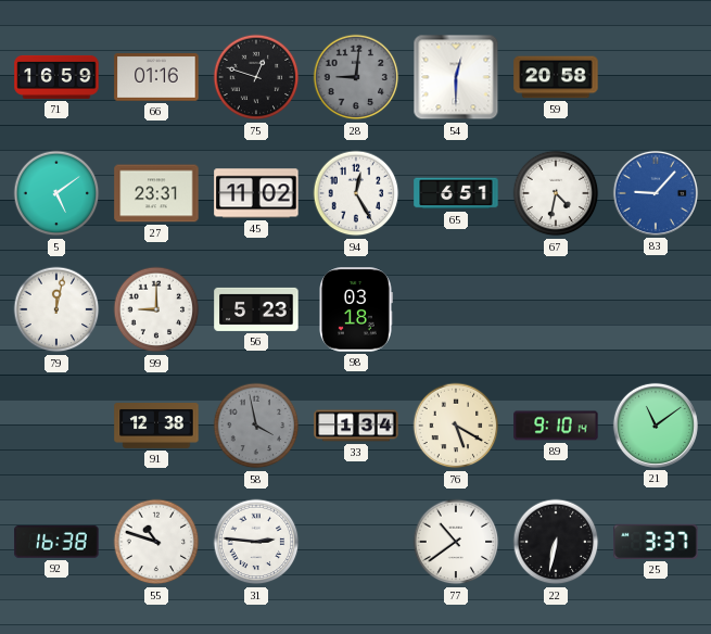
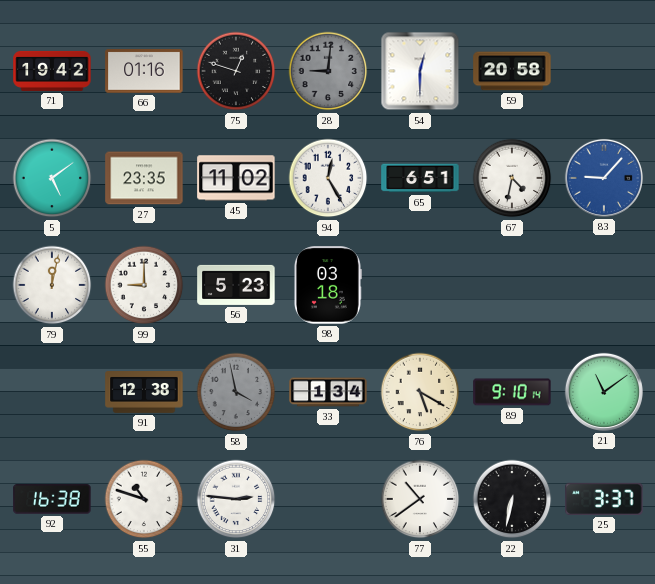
71: 16:59 -> 19:42 (52, 71)
27: 23:31 -> 23:35 (144, 178)
